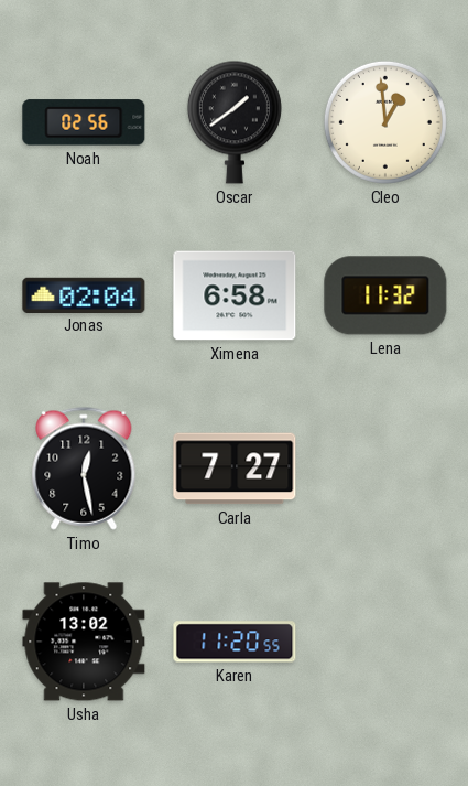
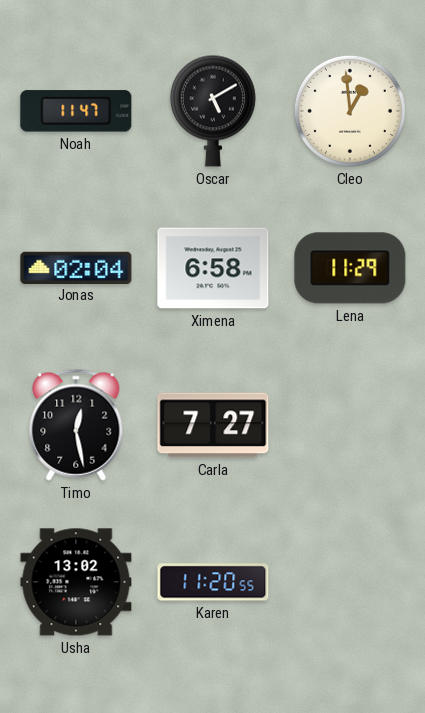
Noah: 02:56 -> 11:47 (76, 111)
Oscar: 1:39 -> 5:10 (213, 111)
Lena: 11:32 -> 11:29 (350, 268)
